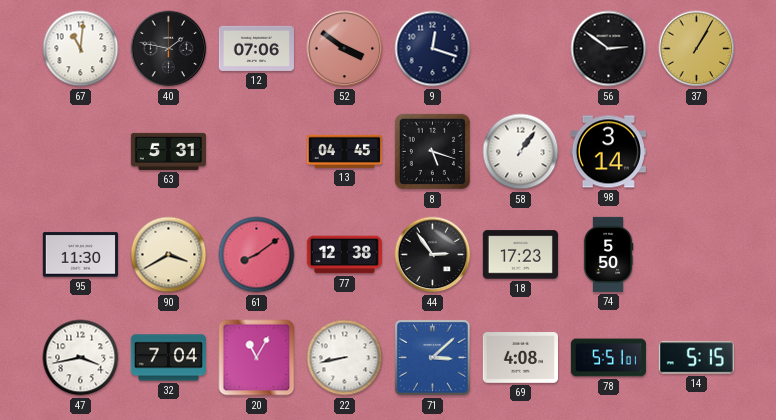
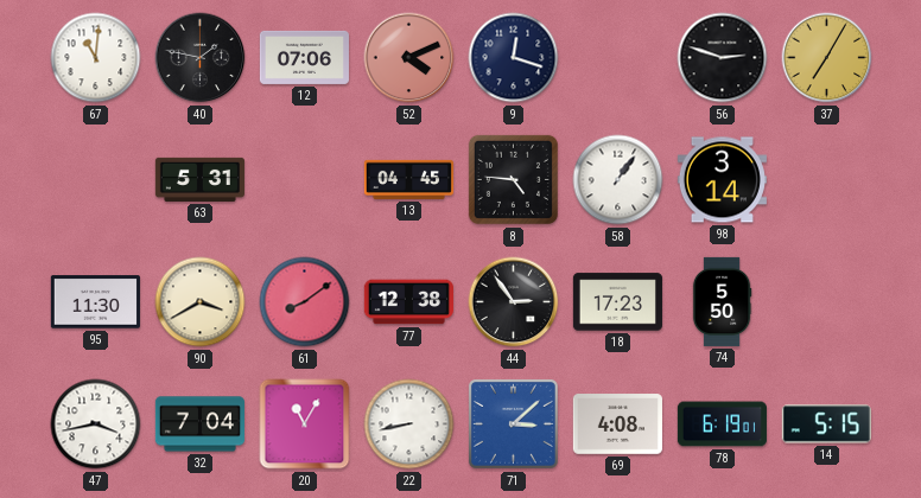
52: 3:51 -> 4:11 (409, 58)
56: 2:51 -> 2:48 (723, 58)
37: 1:05 -> 7:05 (827, 58)
8: 5:18 -> 4:46 (513, 179)
78: 5:51 -> 6:19 (722, 424)
